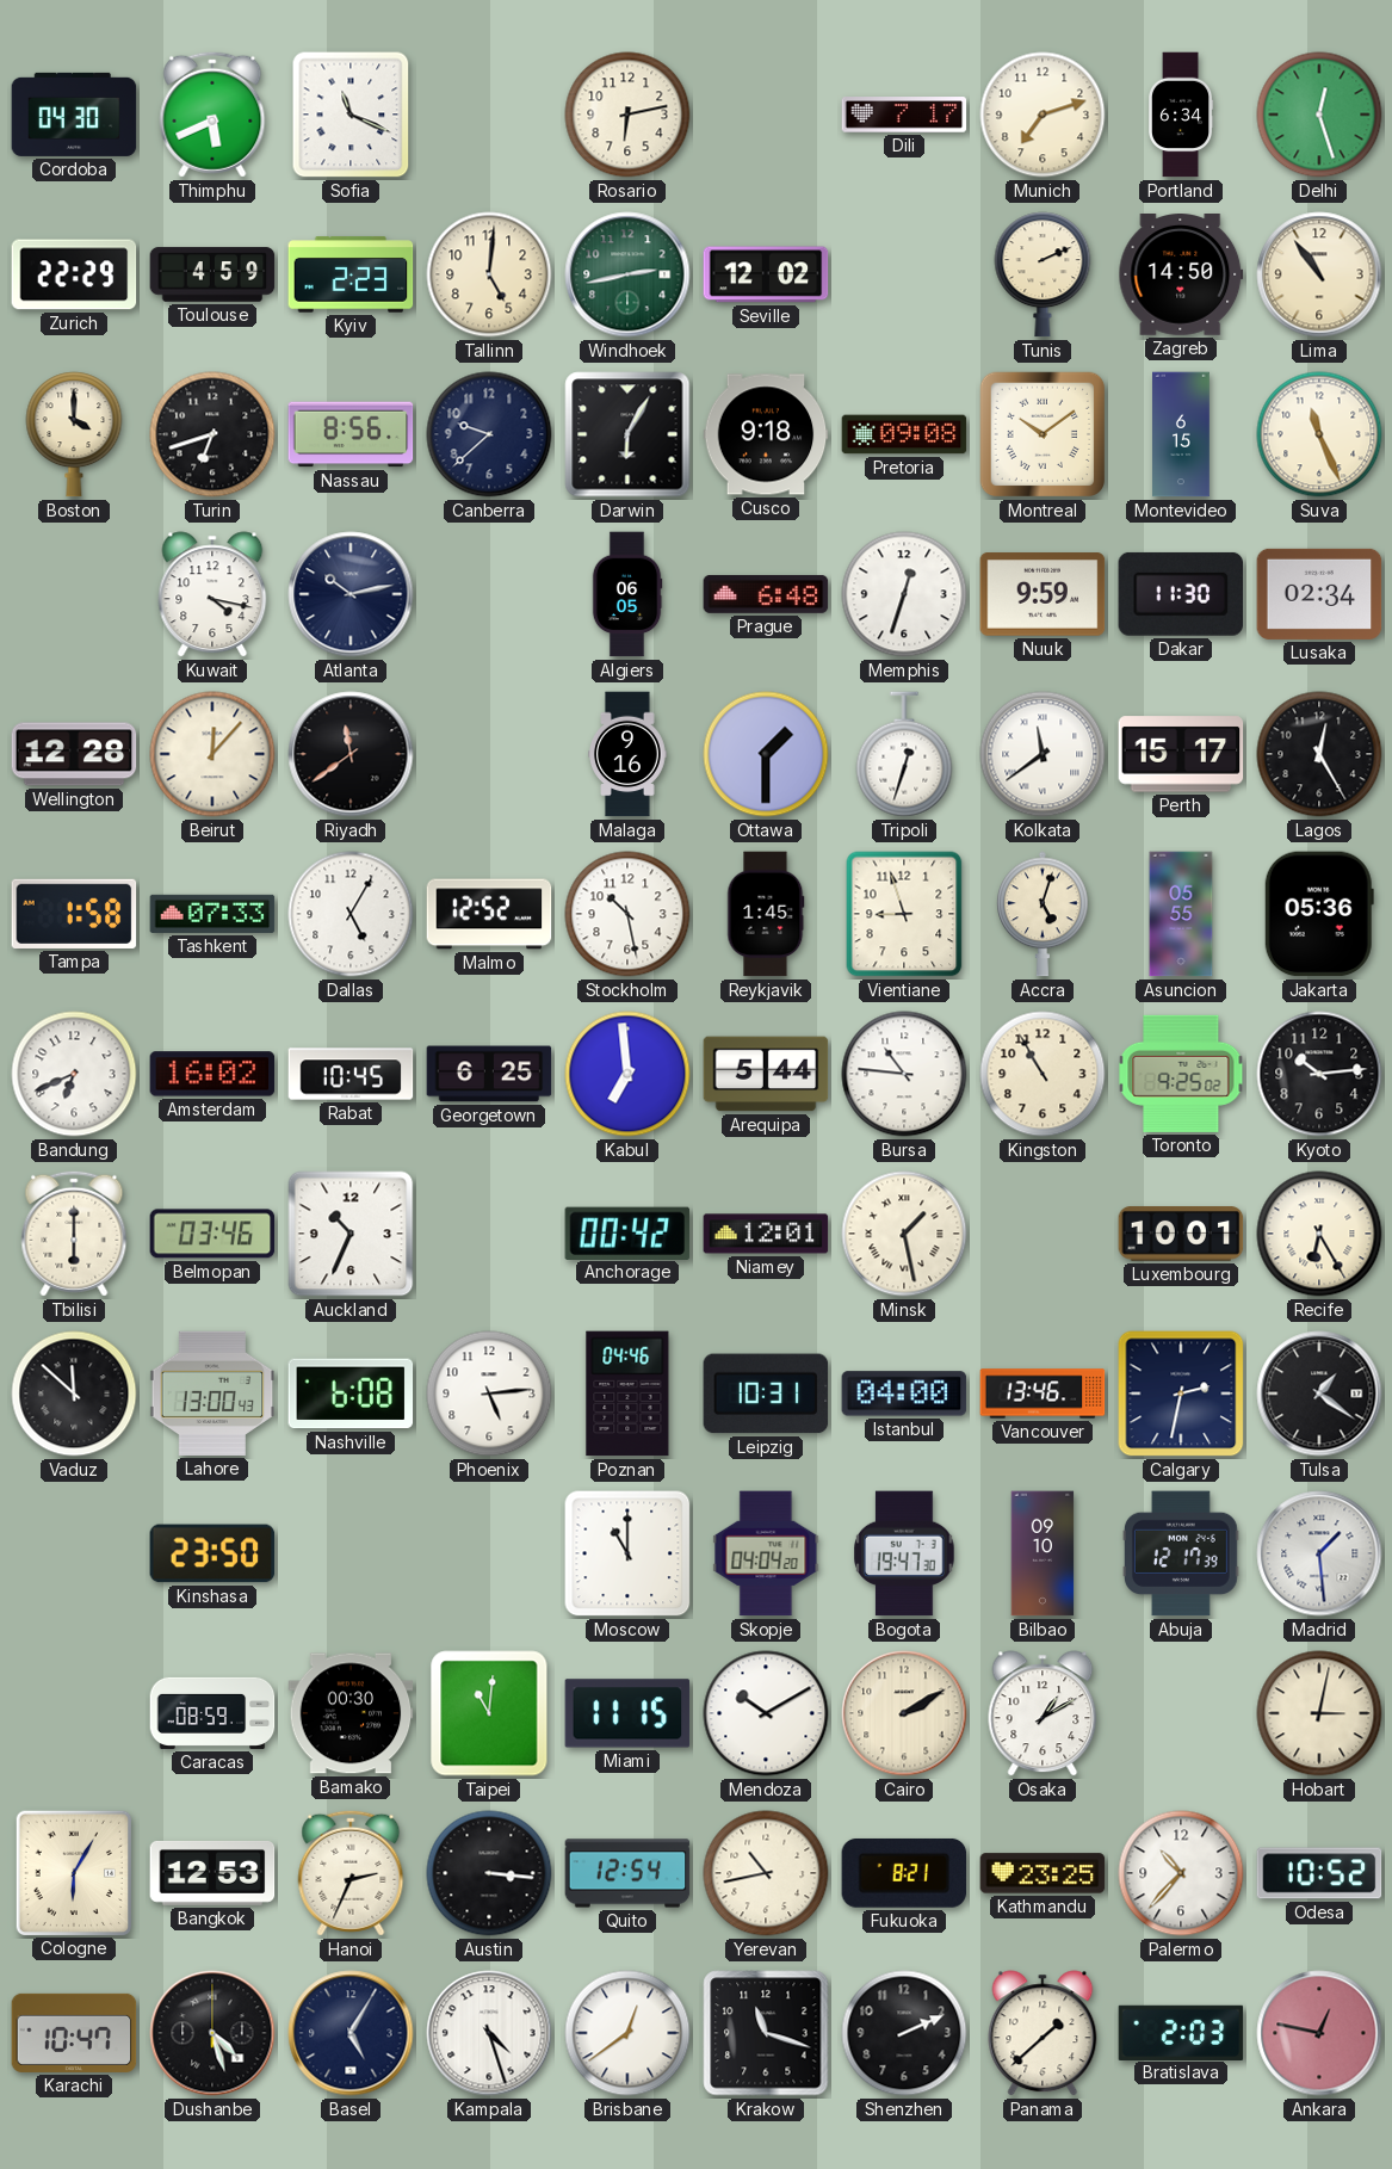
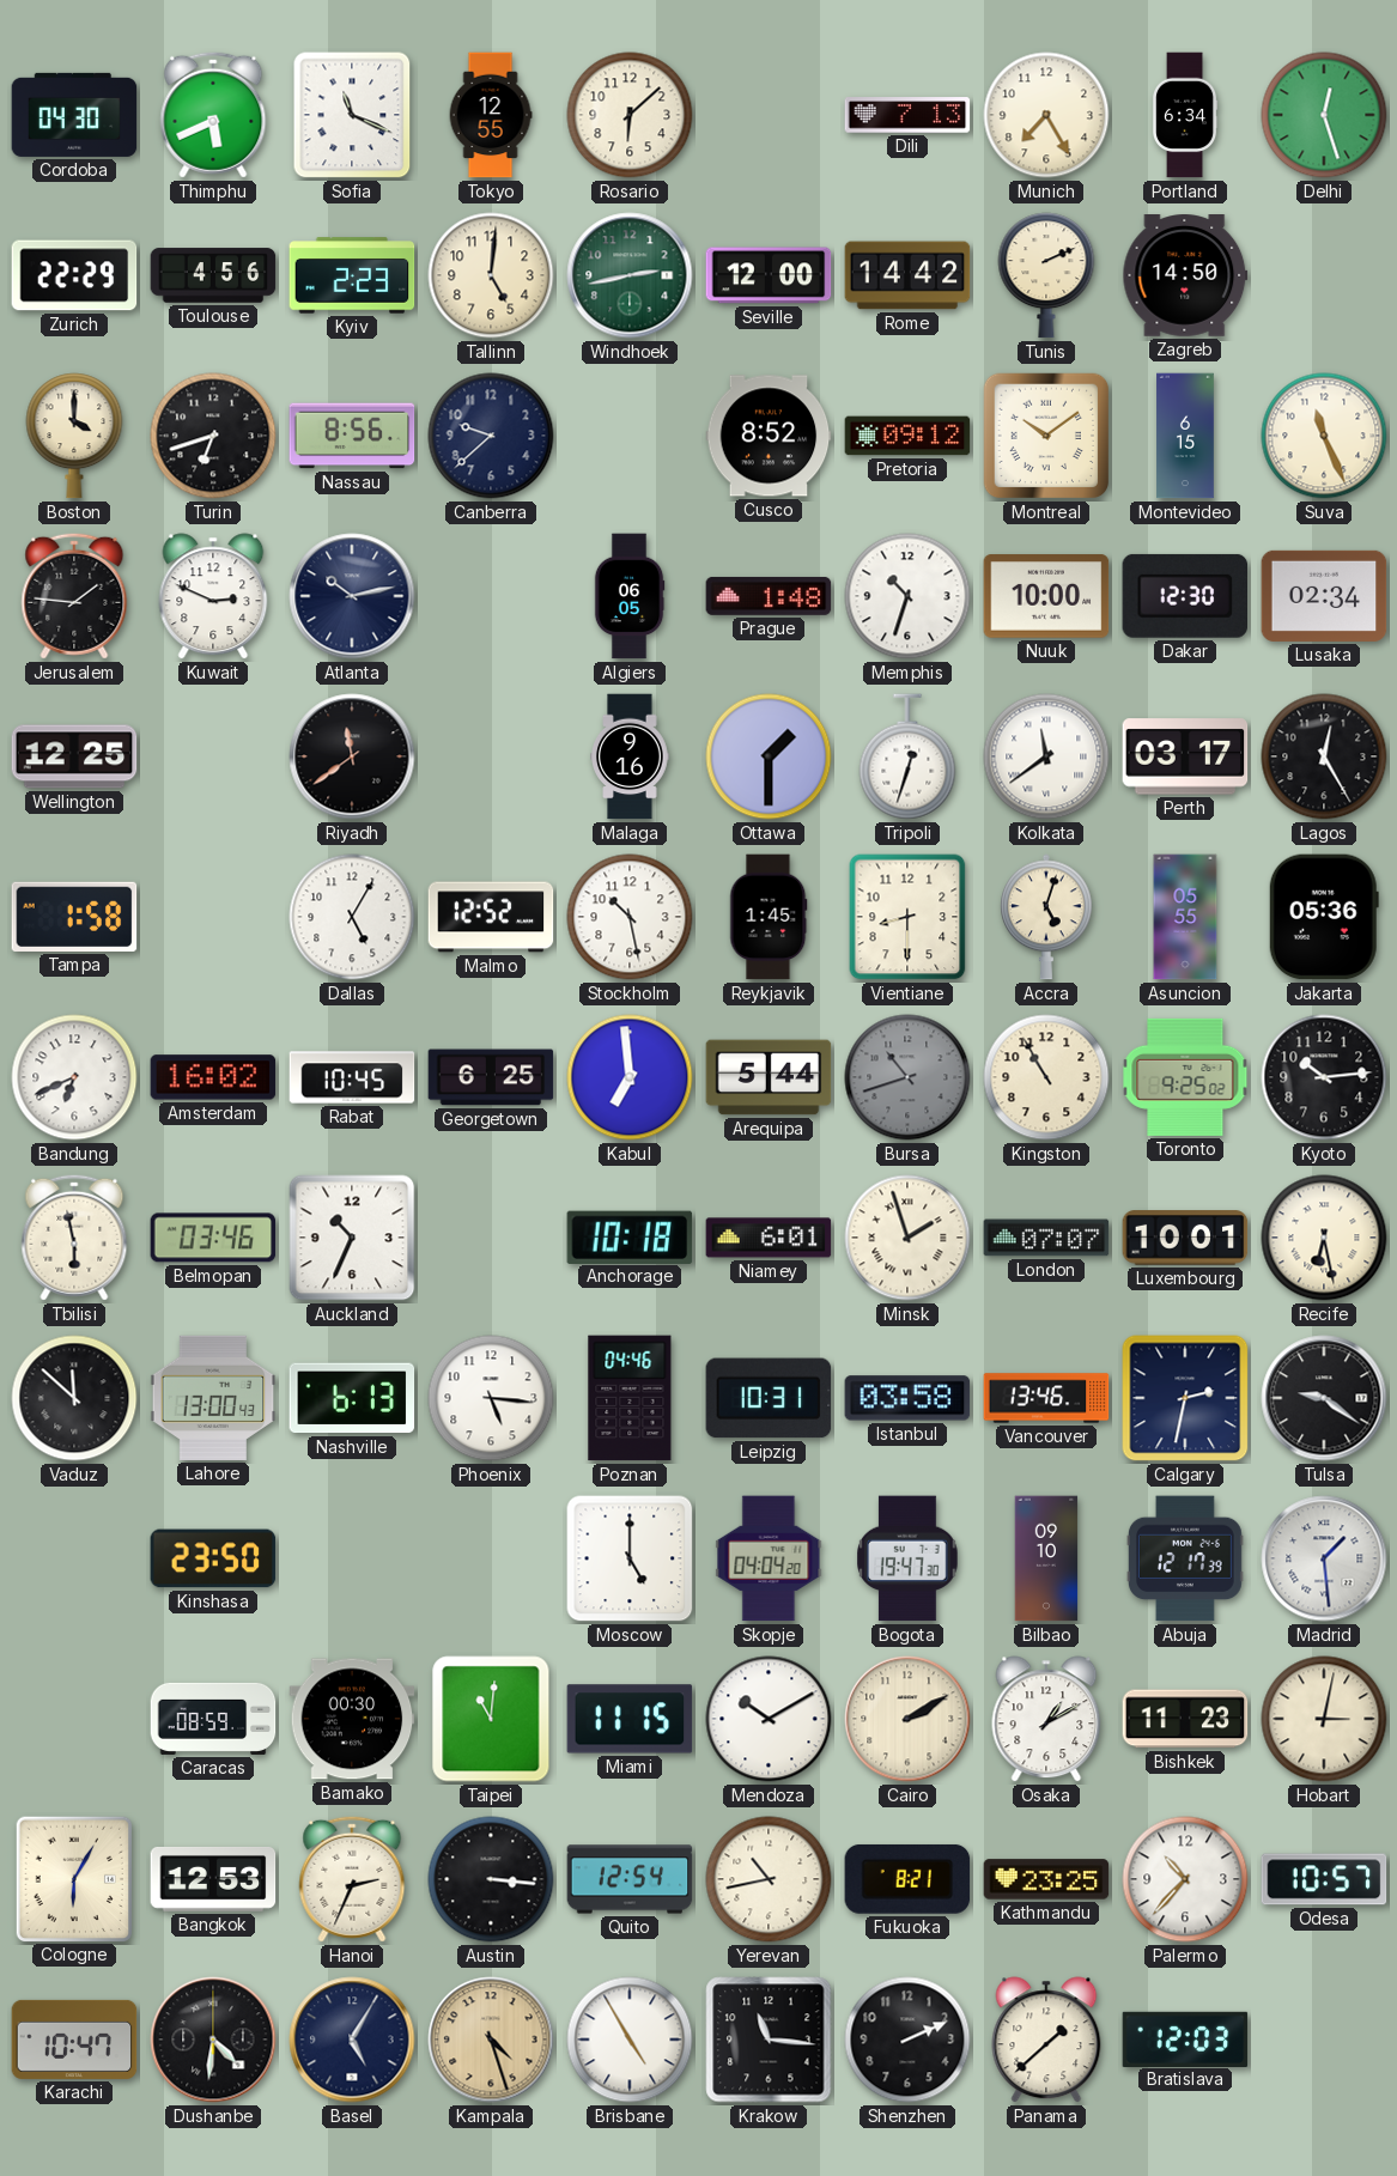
Tokyo: none -> 12:55 (491, 115)
Rosario: 6:13 -> 6:08 (630, 115)
Dili: 7:17 -> 7:13 (907, 115)
Munich: 7:12 -> 7:25 (1046, 115)
Toulouse: 4:59 -> 4:56 (213, 275)
Seville: 12:02 -> 12:00 (769, 275)
Rome: none -> 14:42 (907, 275)
Lima: 10:54 -> none (1319, 274)
Darwin: 6:05 -> none (627, 434)
Cusco: 9:18 -> 8:52 (769, 436)
Pretoria: 09:08 -> 09:12 (907, 436)
Jerusalem: none -> 1:46 (74, 596)
Kuwait: 4:17 -> 2:49 (213, 596)
Prague: 6:48 -> 1:48 (769, 596)
Memphis: 12:33 -> 10:33 (907, 596)
Nuuk: 9:59 -> 10:00 (1046, 596)
Dakar: 11:30 -> 12:30 (1185, 596)
Wellington: 12:28 -> 12:25 (74, 756)
Beirut: 12:07 -> none (212, 754)
Perth: 15:17 -> 03:17 (1185, 756)
Tashkent: 07:33 -> none (212, 914)
Vientiane: 8:57 -> 8:30 (907, 917)
Bursa: 10:46 -> 10:42 (907, 1077)
Bursa dial: white -> grey (907, 1077)
Tbilisi: 6:00 -> 5:58 (74, 1238)
Anchorage: 00:42 -> 10:18 (630, 1236)
Niamey: 12:01 -> 6:01 (769, 1238)
Minsk: 1:28 -> 1:57 (907, 1238)
London: none -> 07:07 (1046, 1238)
Recife: 6:25 -> 6:28 (1324, 1238)
Nashville: 6:08 -> 6:13 (352, 1398)
Phoenix: 5:14 -> 5:16 (491, 1398)
Istanbul: 04:00 -> 03:58 (907, 1398)
Tulsa: 1:21 -> 9:21 (1324, 1398)
Moscow: 11:00 -> 5:00 (630, 1558)
Bishkek: none -> 11:23 (1185, 1719)
Odesa: 10:52 -> 10:57 (1324, 1879)
Dushanbe: 4:27 -> 4:31 (213, 2040)
Kampala dial: white -> champagne (491, 2040)
Brisbane: 12:39 -> 4:55 (630, 2040)
Krakow: 11:18 -> 11:16 (769, 2040)
Bratislava: 2:03 -> 12:03 (1185, 2038)
Ankara: 12:47 -> none (1319, 2033)
